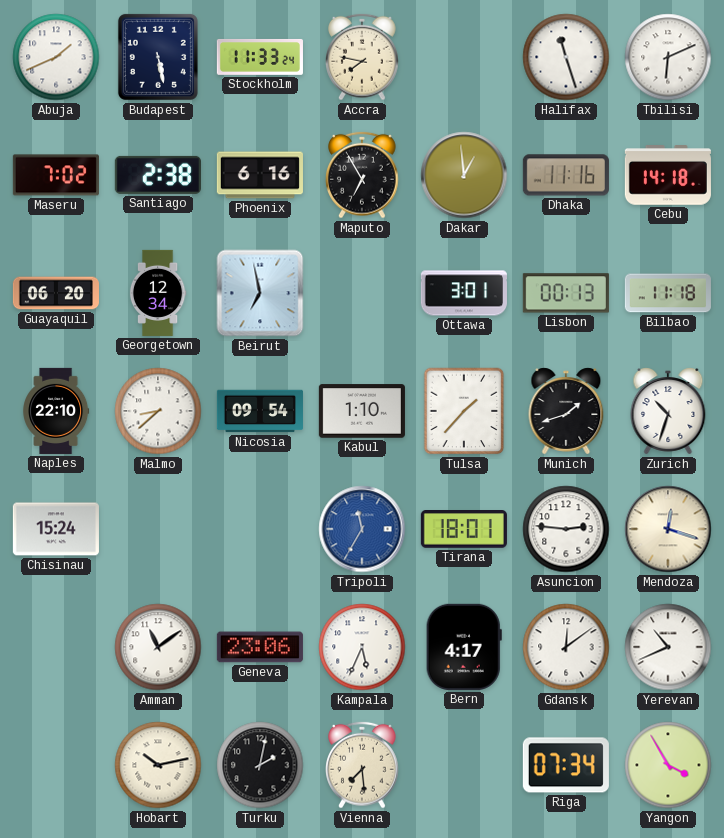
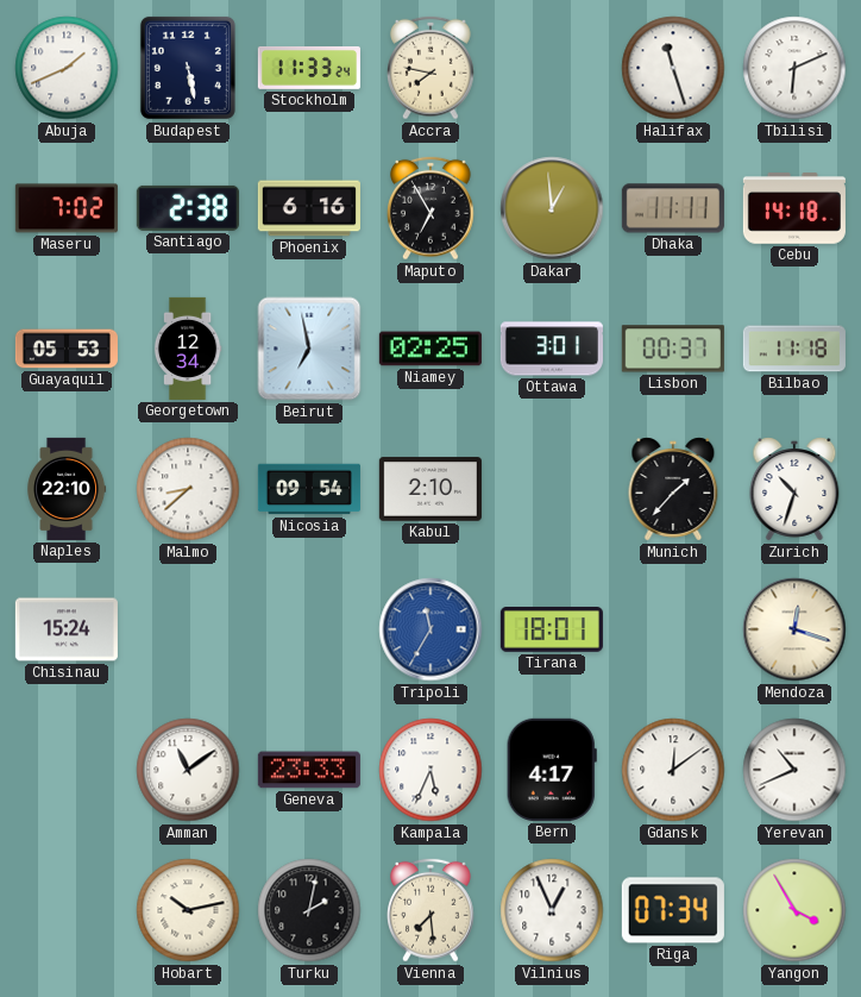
Dhaka: 11:16 -> 11:11 (673, 208)
Guayaquil: 06:20 -> 05:53 (67, 349)
Niamey: none -> 02:25 (430, 349)
Lisbon: 00:13 -> 00:37 (673, 349)
Kabul: 1:10 -> 2:10 (430, 489)
Tulsa: 1:37 -> none (464, 411)
Munich: 1:42 -> 1:37 (673, 489)
Asuncion: 2:46 -> none (566, 529)
Geneva: 23:06 -> 23:33 (309, 770)
Vilnius: none -> 12:56 (552, 910)
